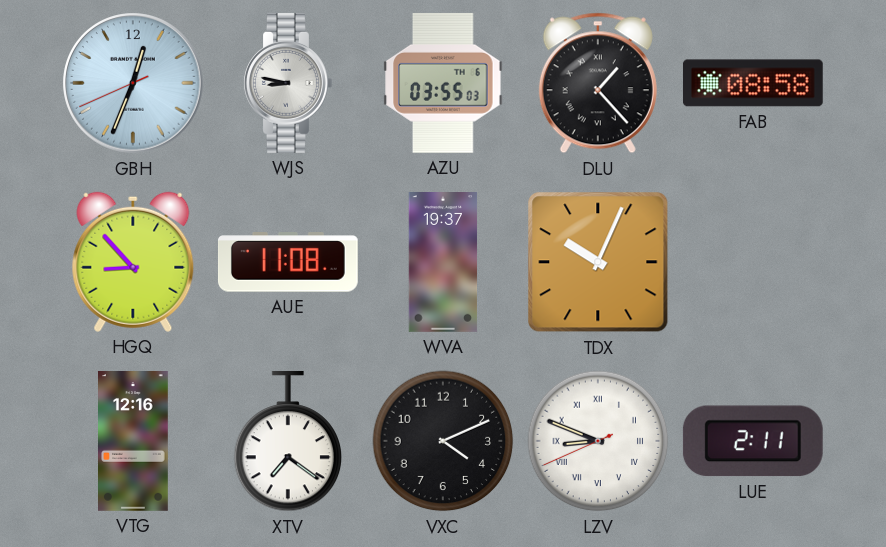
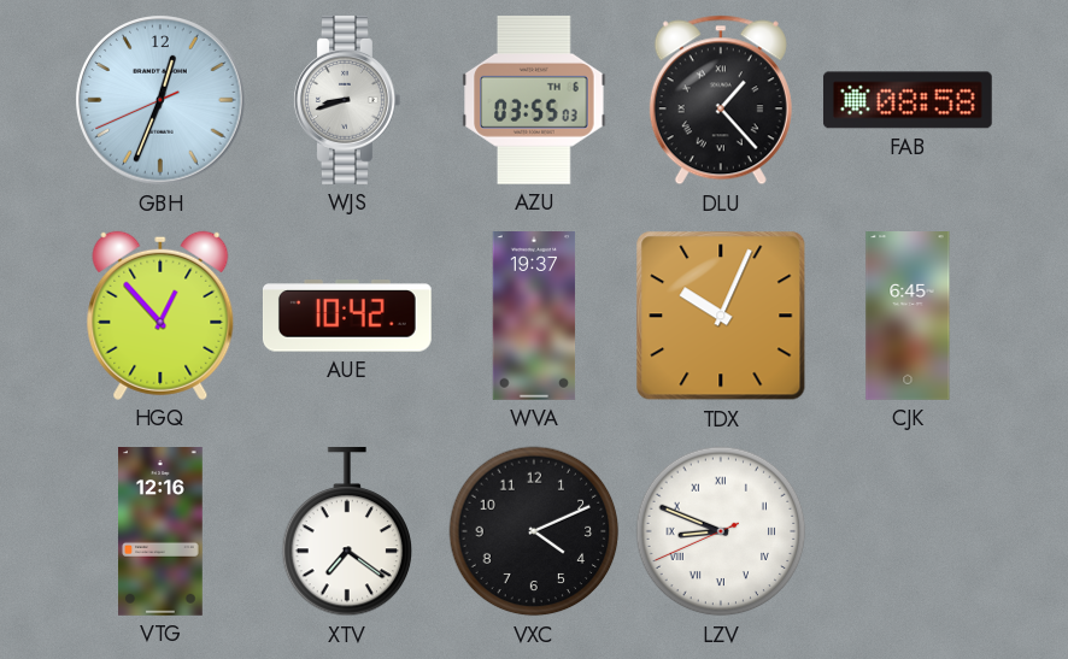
WJS: 8:47 -> 8:42 (347, 100)
HGQ: 8:53 -> 12:53 (160, 316)
AUE: 11:08 -> 10:42 (347, 316)
CJK: none -> 6:45 (908, 317)
LUE: 2:11 -> none (753, 441)
